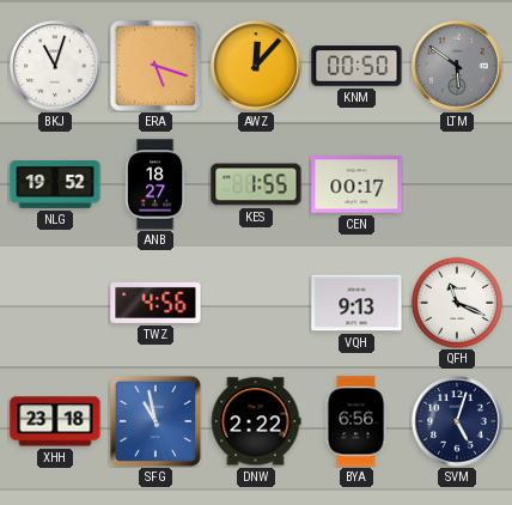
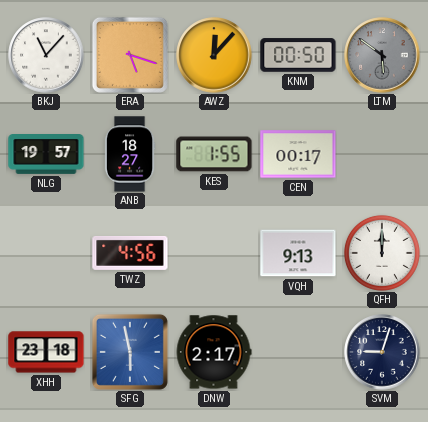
BKJ: 11:03 -> 11:07 (46, 55)
NLG: 19:52 -> 19:57 (46, 155)
QFH: 11:19 -> 12:00 (382, 253)
SFG: 10:58 -> 5:58 (130, 352)
DNW: 2:22 -> 2:17 (214, 352)
BYA: 6:56 -> none (356, 421)
SVM: 5:03 -> 9:03 (382, 352)
